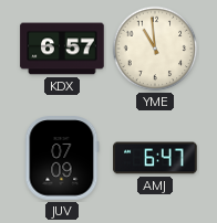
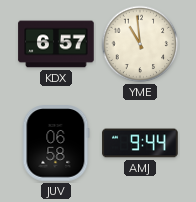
JUV: 07:09 -> 06:58 (56, 143)
AMJ: 6:47 -> 9:44 (140, 143)
